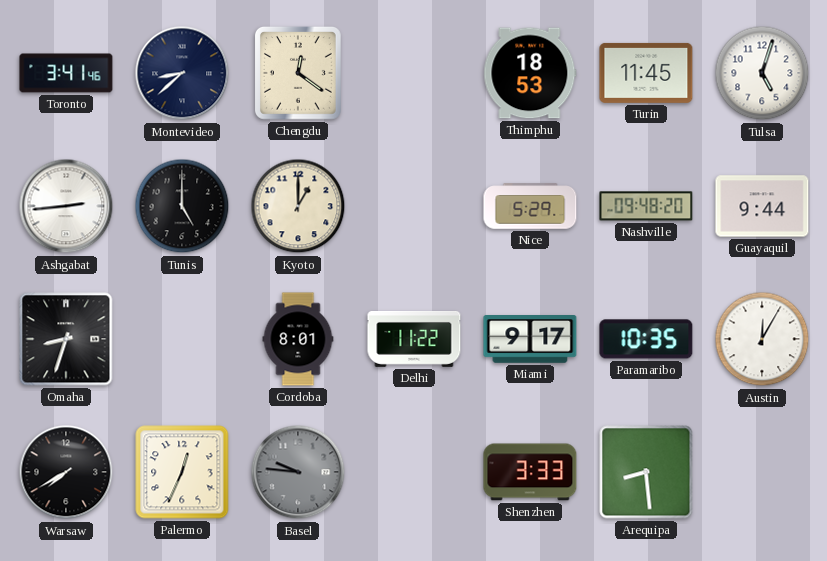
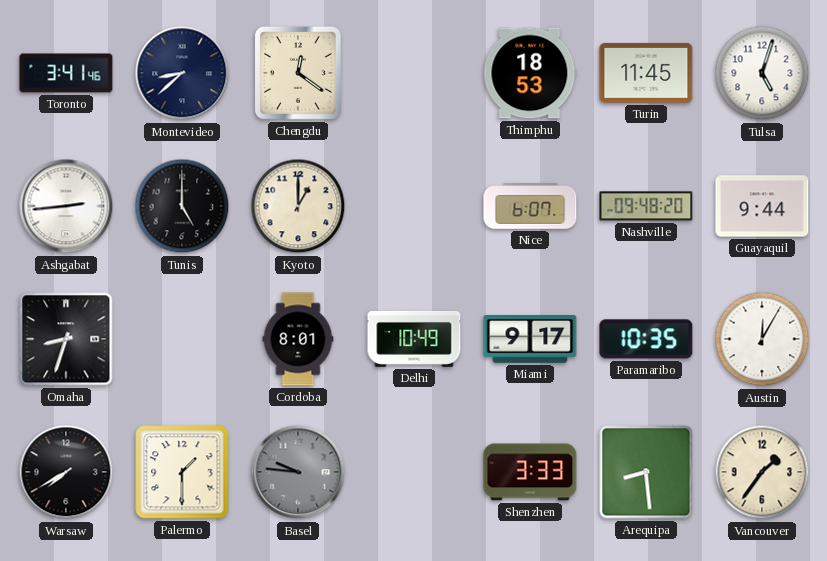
Nice: 5:29 -> 6:07 (530, 206)
Delhi: 11:22 -> 10:49 (414, 340)
Palermo: 12:34 -> 1:30 (182, 472)
Vancouver: none -> 1:36 (762, 472)
